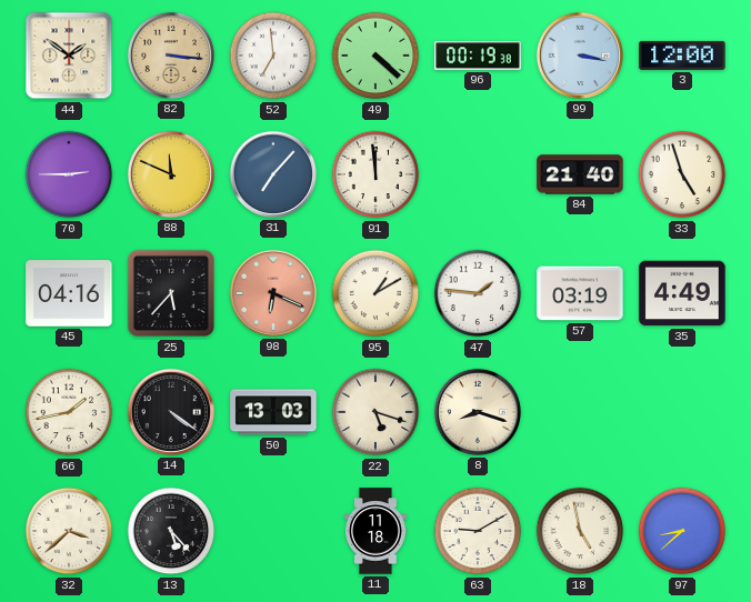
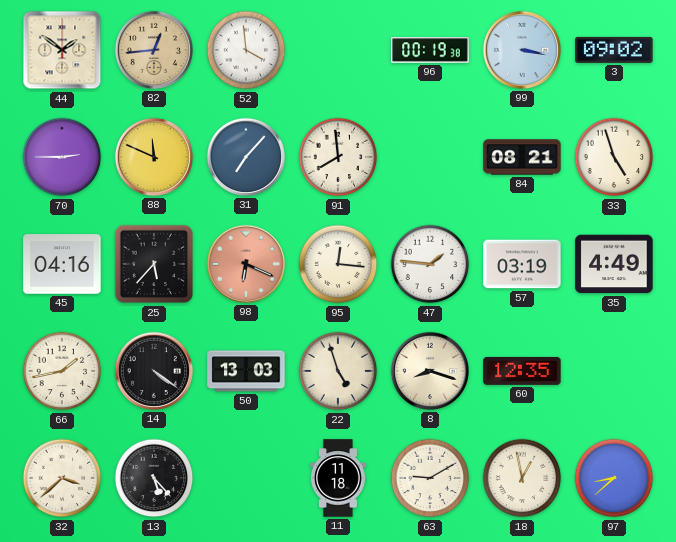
82: 3:16 -> 12:44 (154, 50)
52: 6:59 -> 3:59 (246, 50)
49: 4:22 -> none (375, 56)
3: 12:00 -> 09:02 (614, 50)
91: 11:59 -> 7:59 (338, 157)
84: 21:40 -> 08:21 (522, 157)
95: 1:10 -> 12:16 (338, 264)
22: 5:18 -> 4:57 (338, 371)
60: none -> 12:35 (522, 371)
18: 4:58 -> 12:58 (522, 478)
